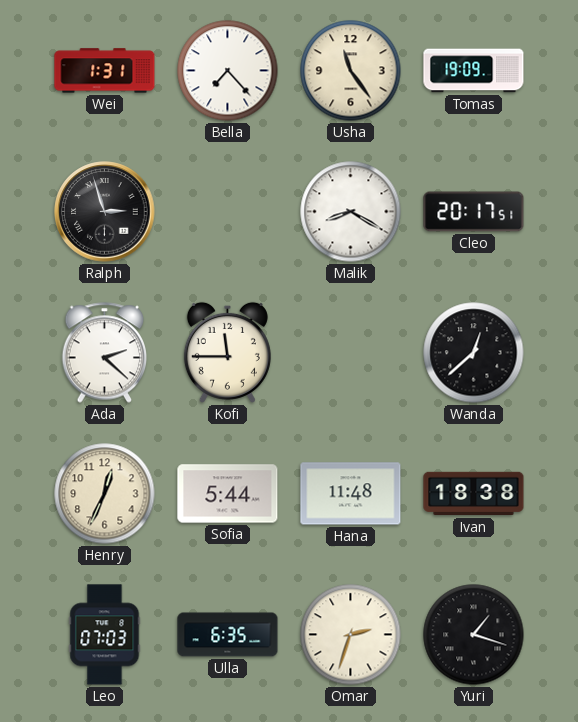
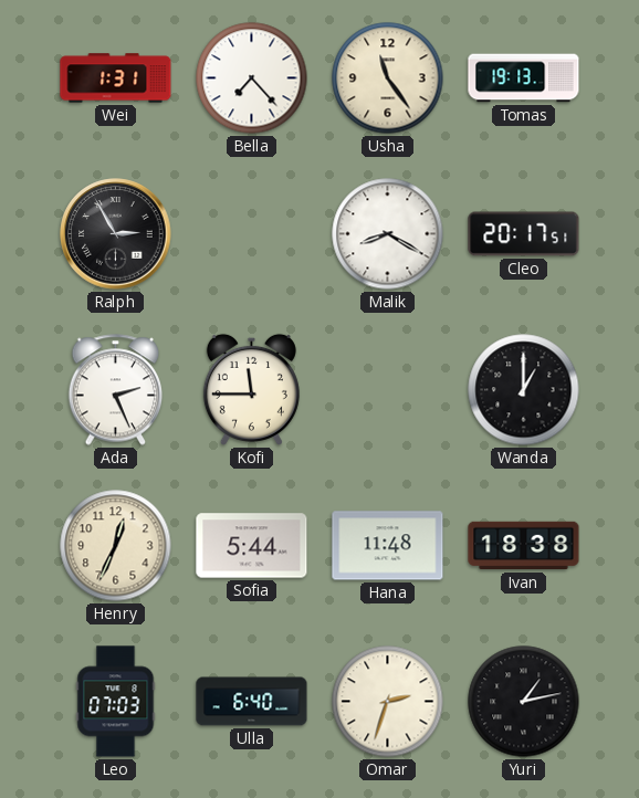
Tomas: 19:09 -> 19:13 (524, 78)
Ralph: 2:57 -> 2:55 (116, 234)
Ada: 2:22 -> 2:26 (116, 390)
Wanda: 12:38 -> 1:00 (524, 390)
Ulla: 6:35 -> 6:40 (252, 702)
Yuri: 1:18 -> 1:13 (524, 702)
